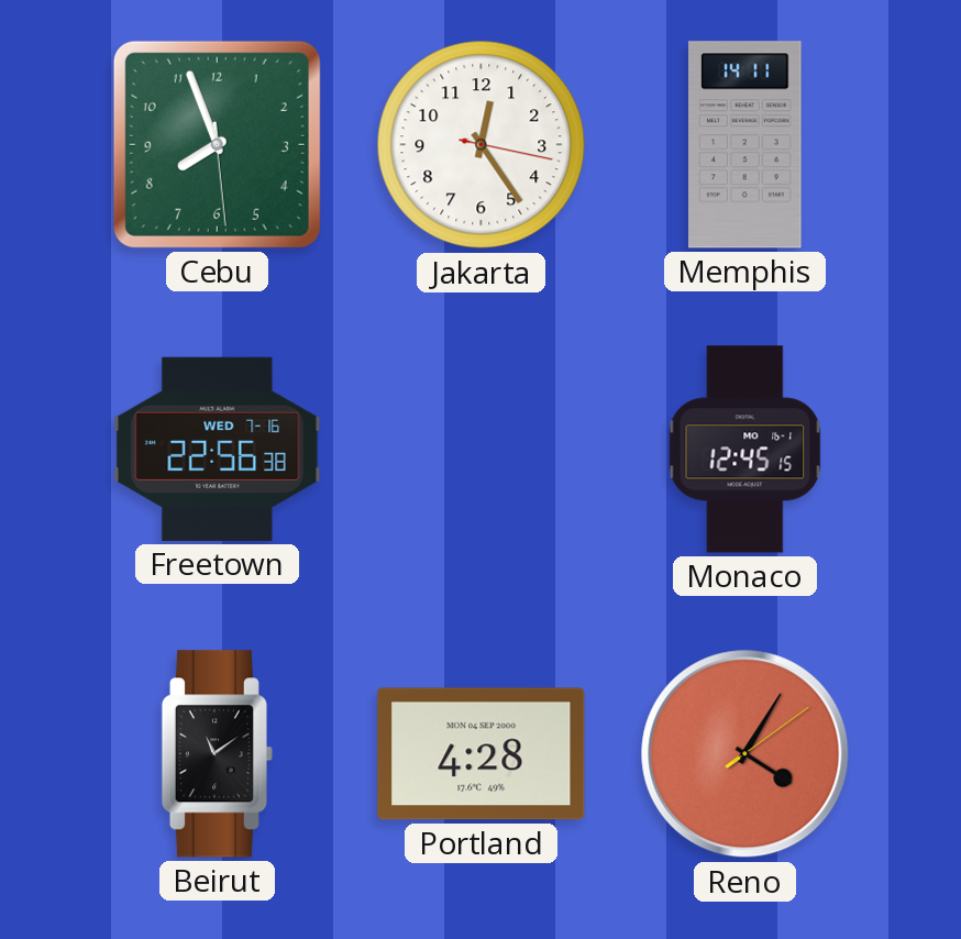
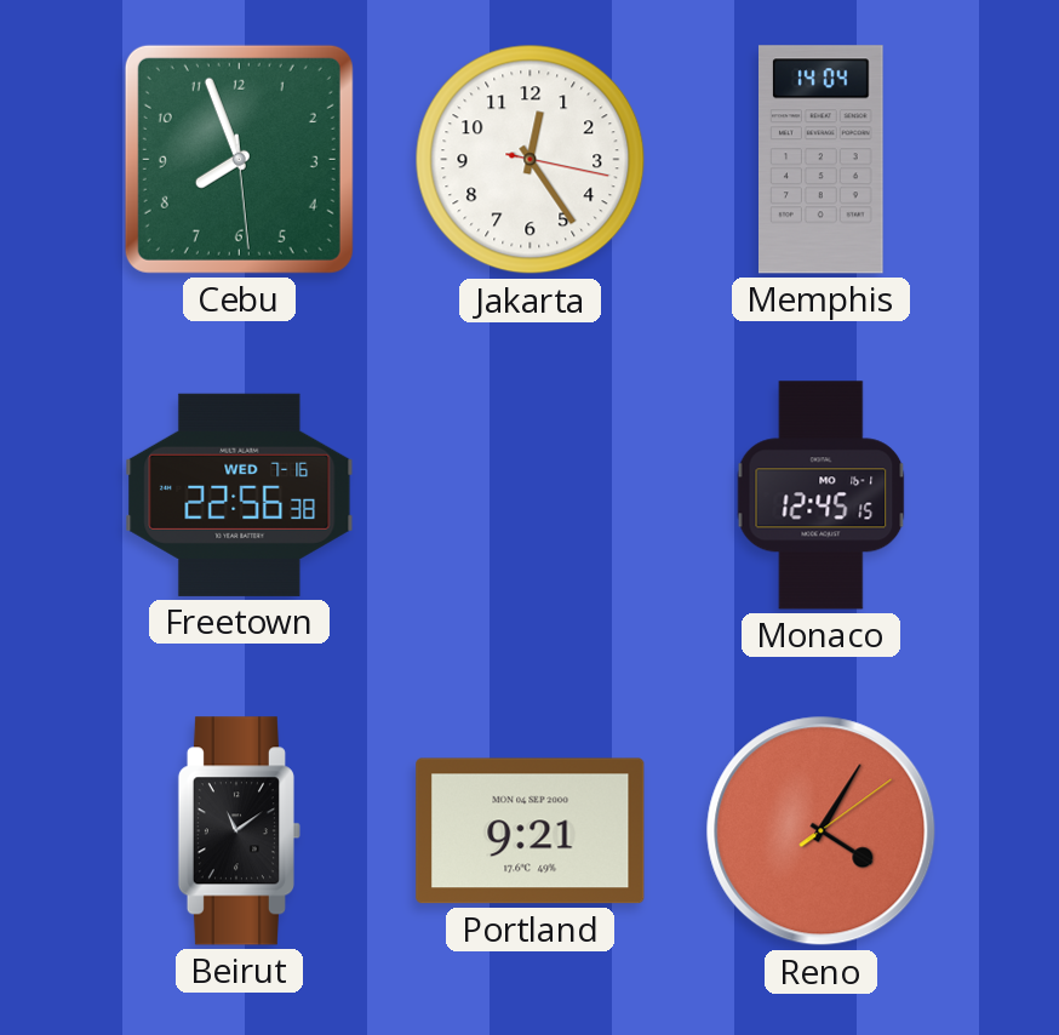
Memphis: 14:11 -> 14:04 (822, 160)
Portland: 4:28 -> 9:21 (531, 831)
